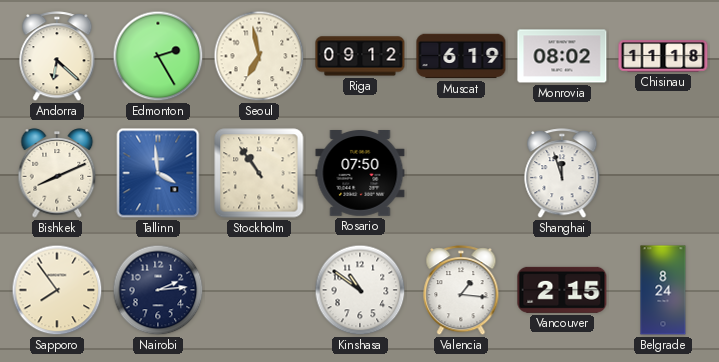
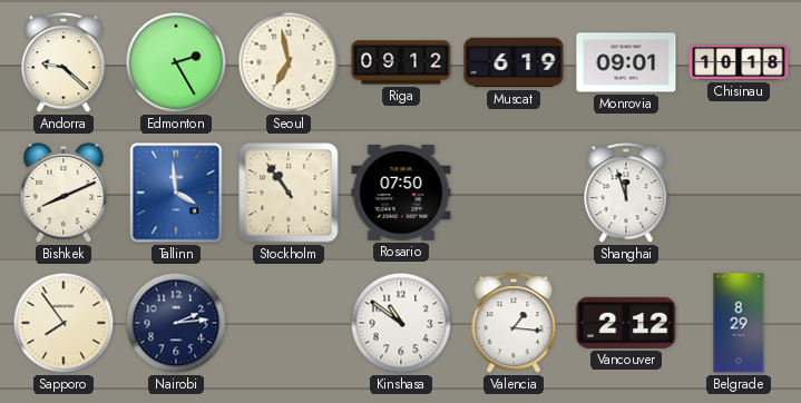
Andorra: 6:22 -> 9:22 (64, 63)
Monrovia: 08:02 -> 09:01 (626, 62)
Chisinau: 11:18 -> 10:18 (739, 62)
Vancouver: 2:15 -> 2:12 (626, 323)
Belgrade: 8:24 -> 8:29 (739, 323)
